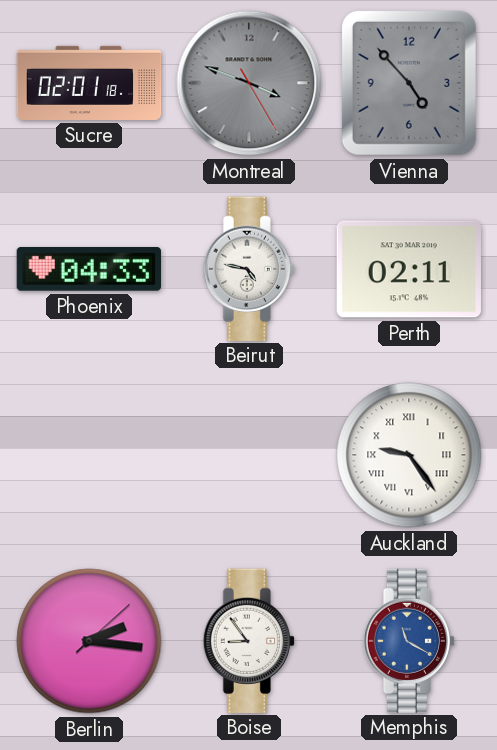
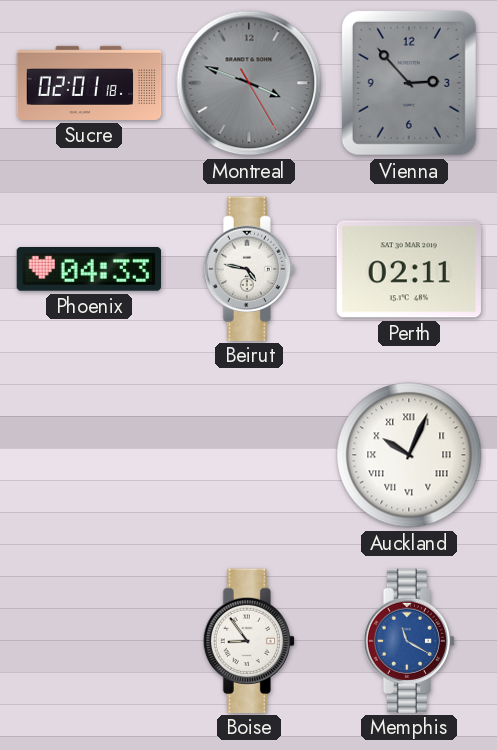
Vienna: 4:53 -> 2:53 (409, 83)
Auckland: 9:24 -> 10:04 (409, 455)
Berlin: 2:16 -> none (89, 641)
